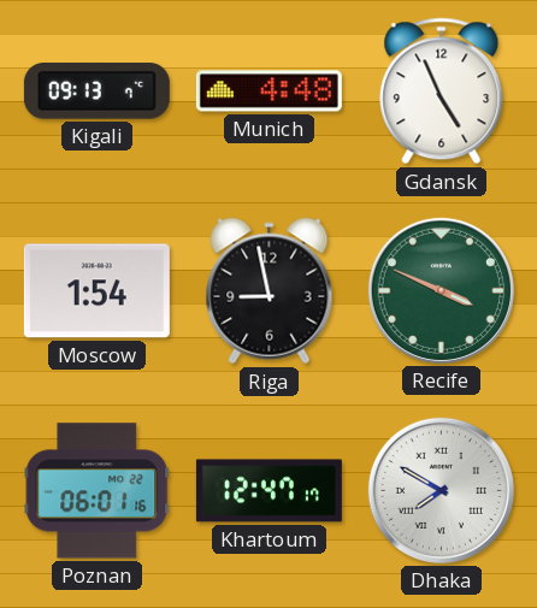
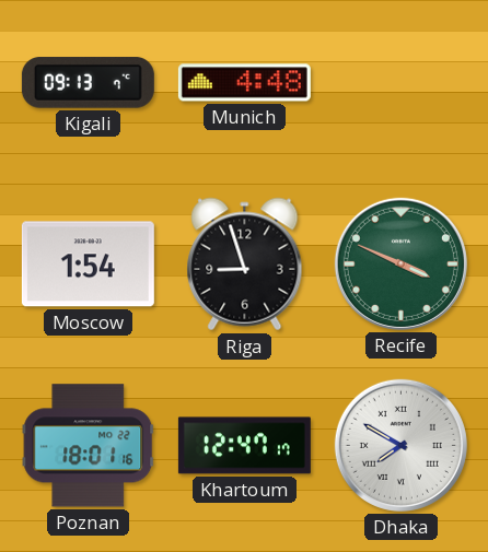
Gdansk: 4:56 -> none (442, 92)
Riga: 8:58 -> 8:57 (245, 265)
Poznan: 06:01 -> 18:01 (89, 446)
